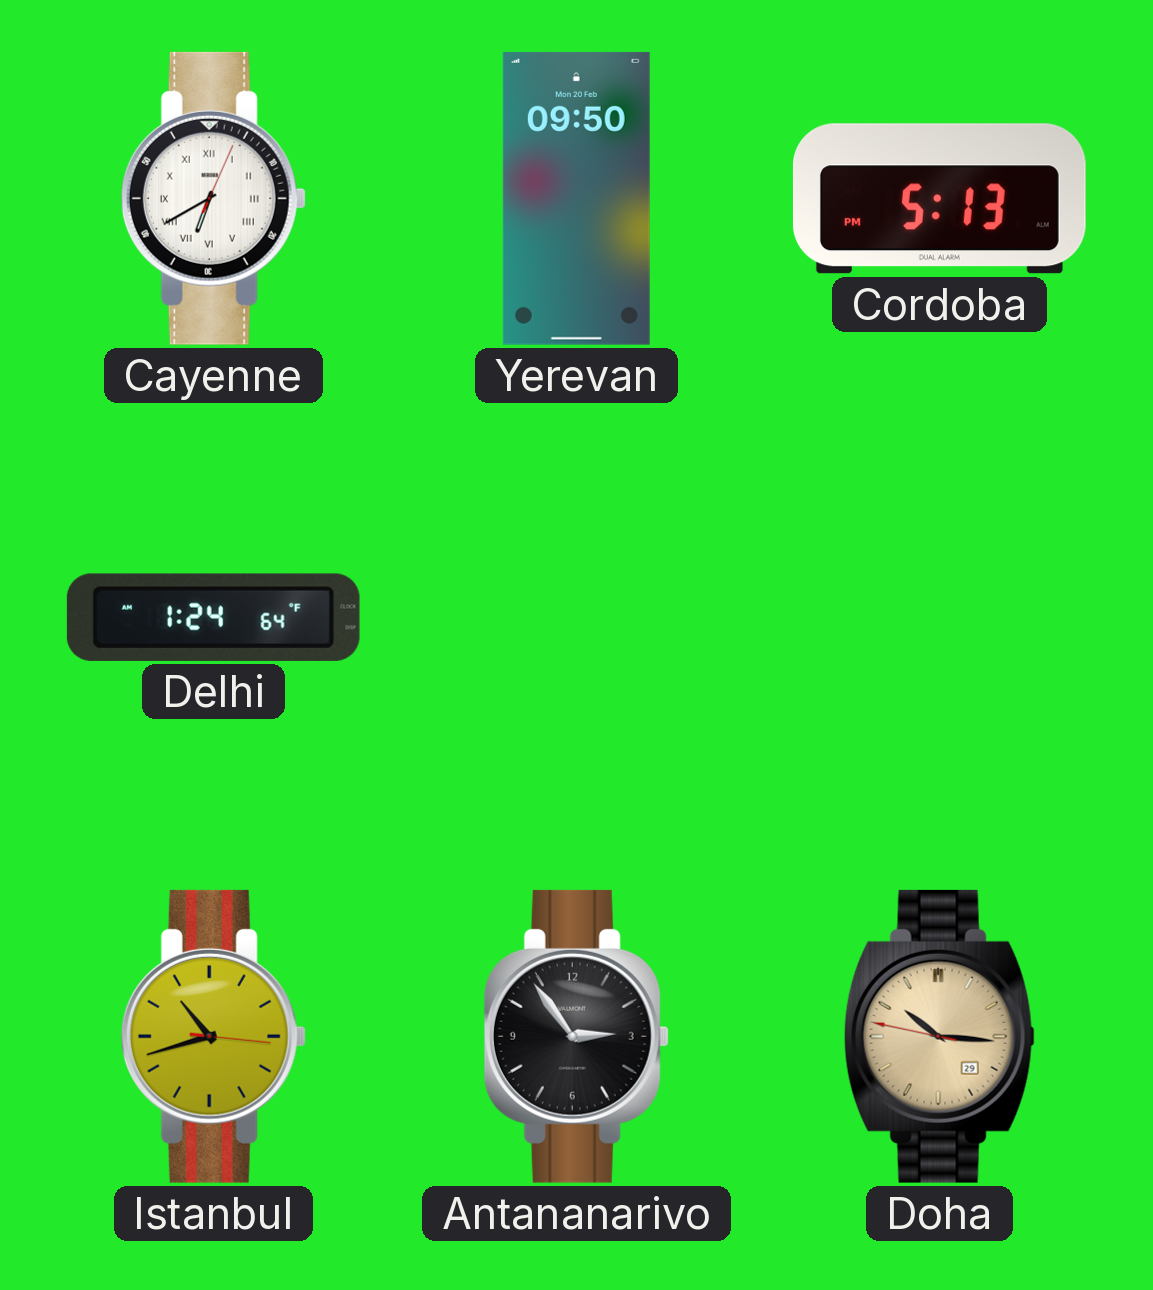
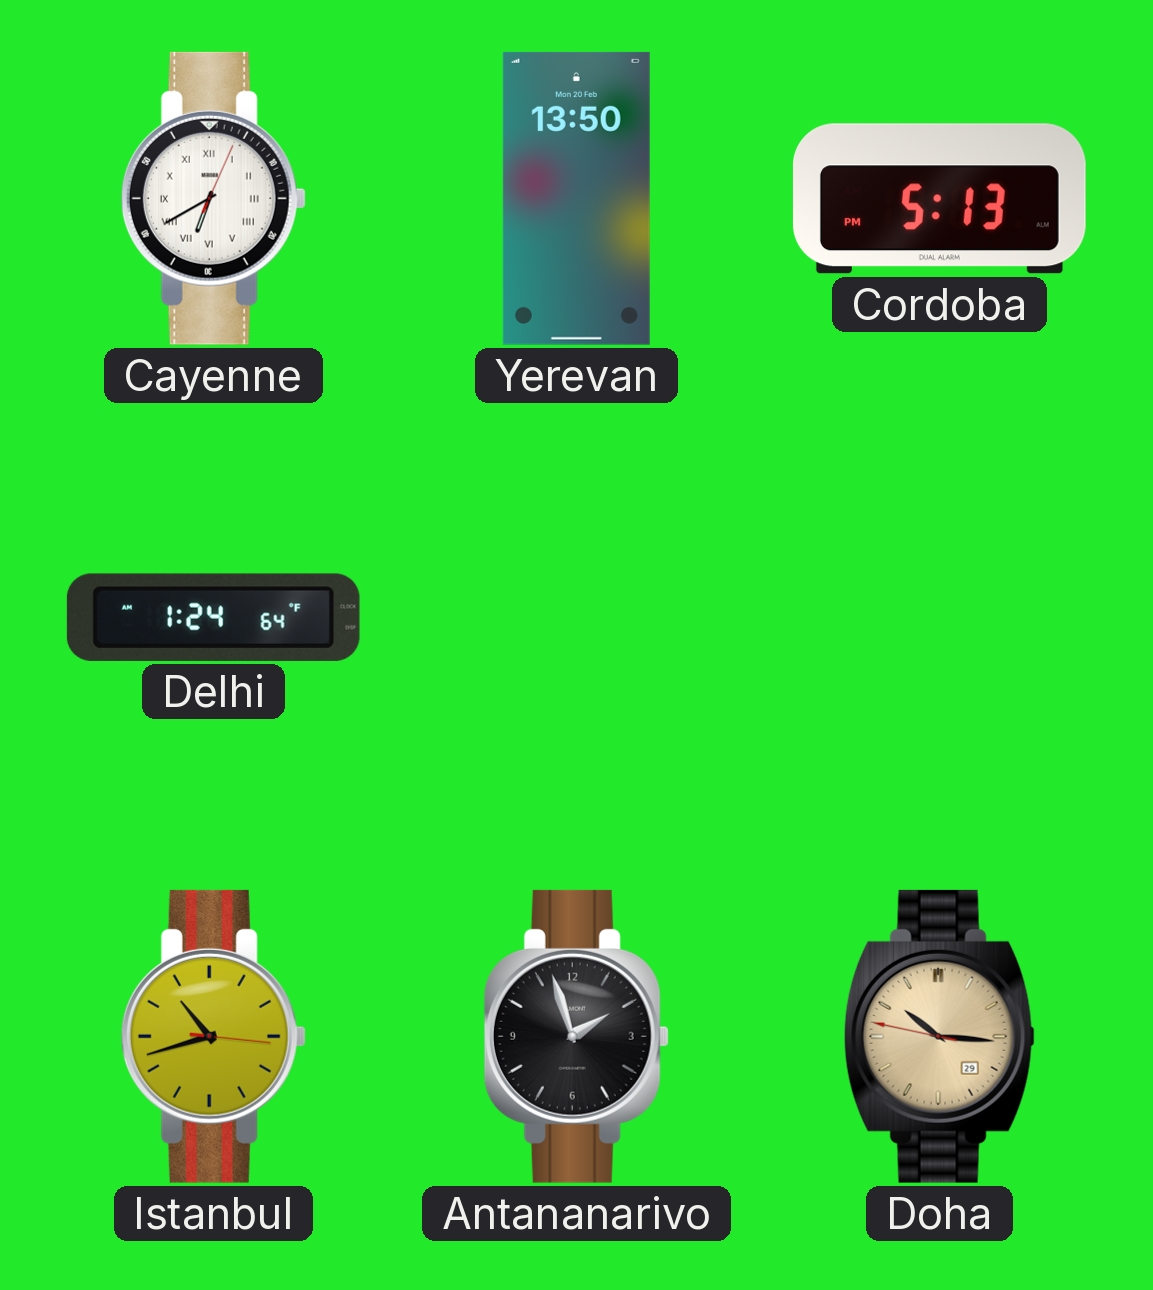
Yerevan: 09:50 -> 13:50 (576, 198)
Antananarivo: 2:54 -> 1:57 (576, 1036)
